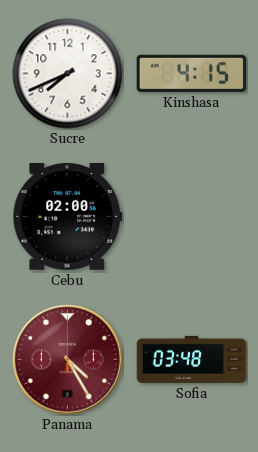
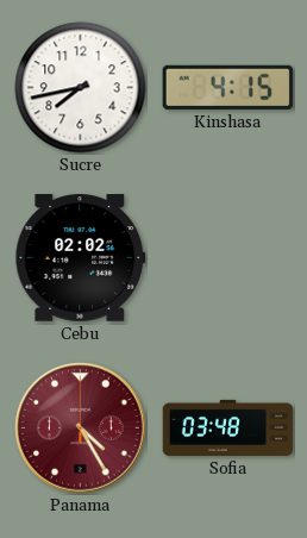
Sucre: 7:41 -> 7:43 (81, 88)
Cebu: 02:00 -> 02:02 (81, 258)
